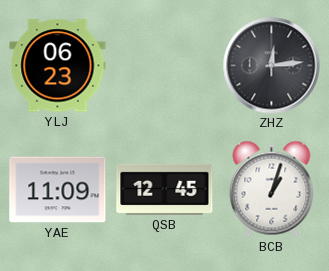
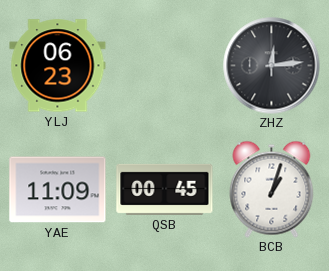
QSB: 12:45 -> 00:45 (165, 189)
